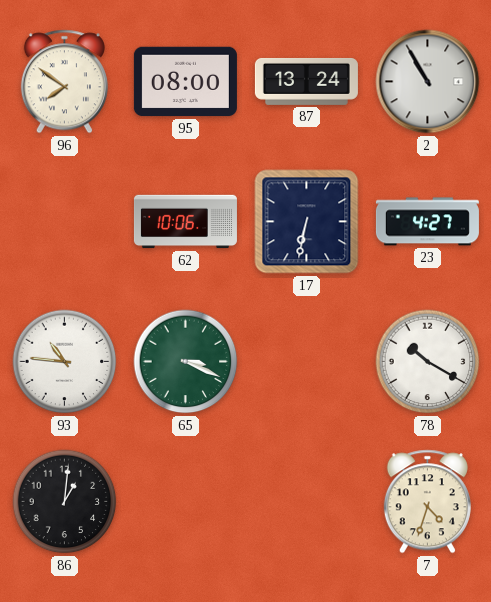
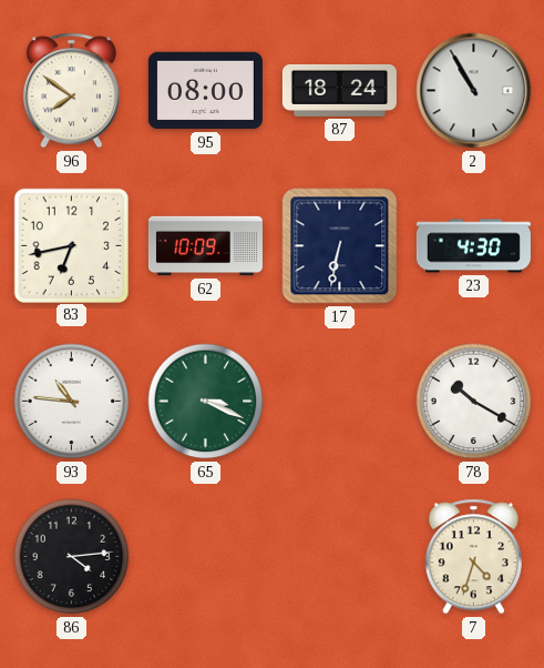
87: 13:24 -> 18:24 (339, 90)
83: none -> 6:43 (71, 245)
62: 10:06 -> 10:09 (205, 246)
23: 4:27 -> 4:30 (473, 246)
86: 1:01 -> 4:14 (72, 557)
